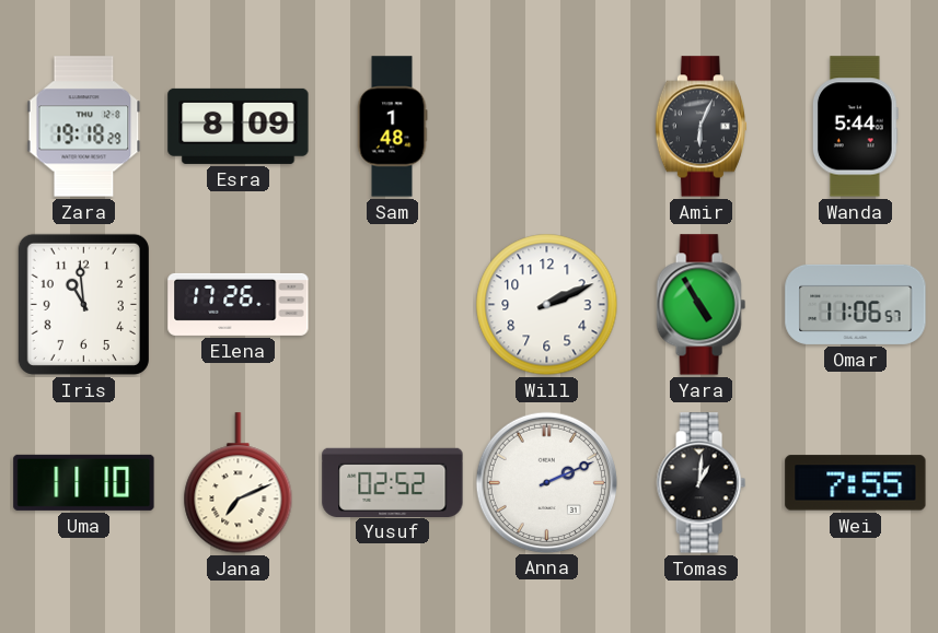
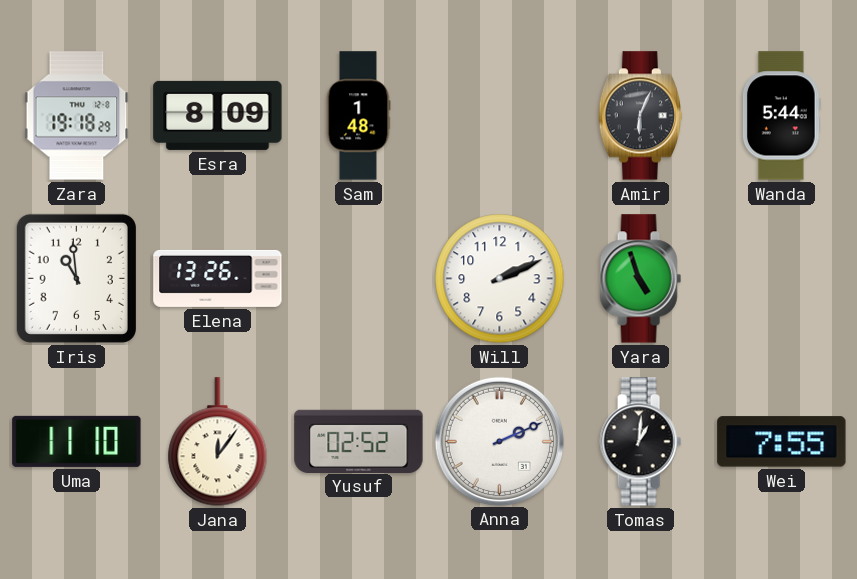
Elena: 17:26 -> 13:26 (218, 278)
Yara: 4:55 -> 4:57 (640, 279)
Omar: 11:06 -> none (856, 304)
Jana: 7:11 -> 12:06 (218, 442)
